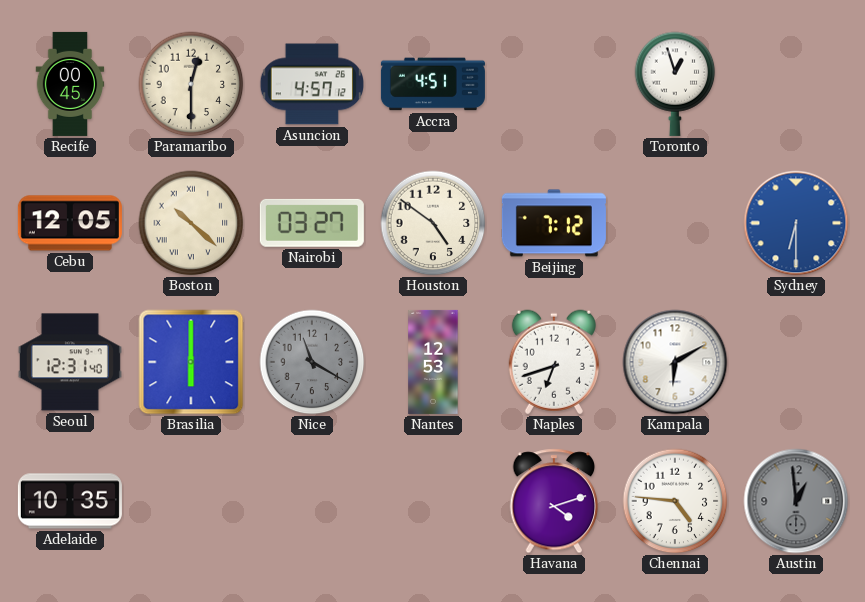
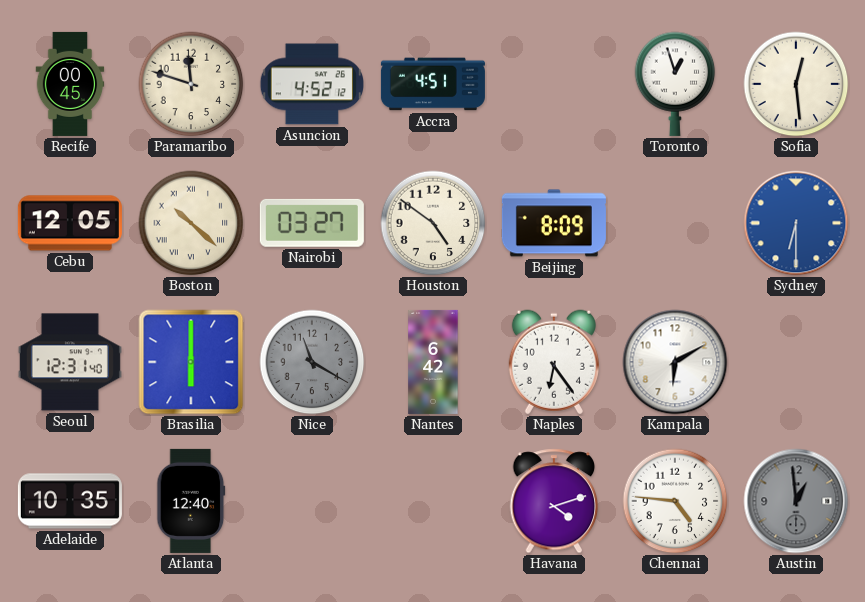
Paramaribo: 12:30 -> 11:48 (191, 84)
Asuncion: 4:57 -> 4:52 (311, 84)
Sofia: none -> 12:29 (796, 84)
Beijing: 7:12 -> 8:09 (554, 223)
Nantes: 12:53 -> 6:42 (433, 362)
Naples: 6:42 -> 6:24 (554, 362)
Atlanta: none -> 12:40 (191, 501)
